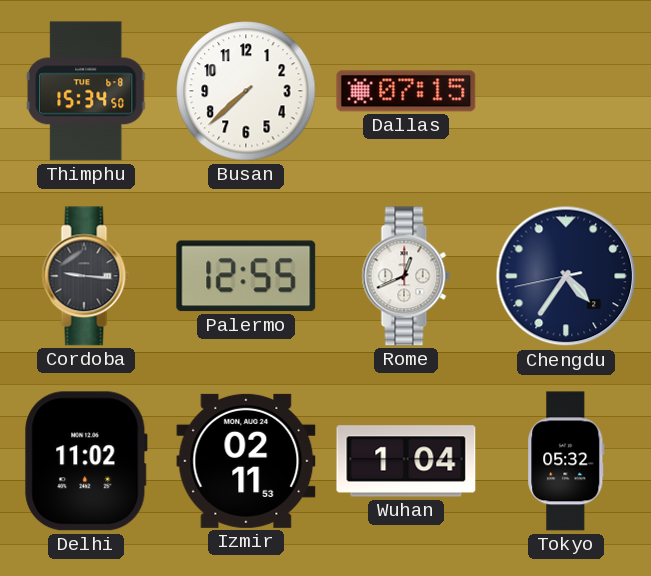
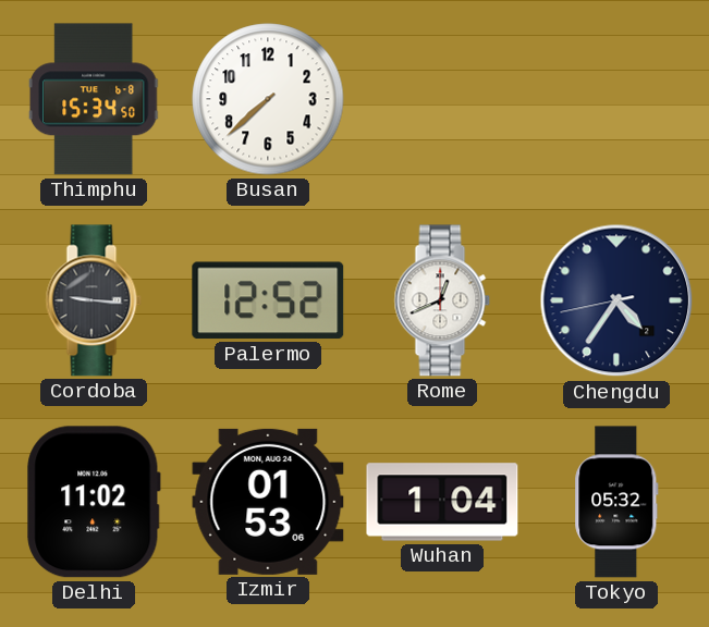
Dallas: 07:15 -> none (406, 91)
Palermo: 12:55 -> 12:52 (268, 300)
Izmir: 02:11 -> 01:53 (268, 502)
